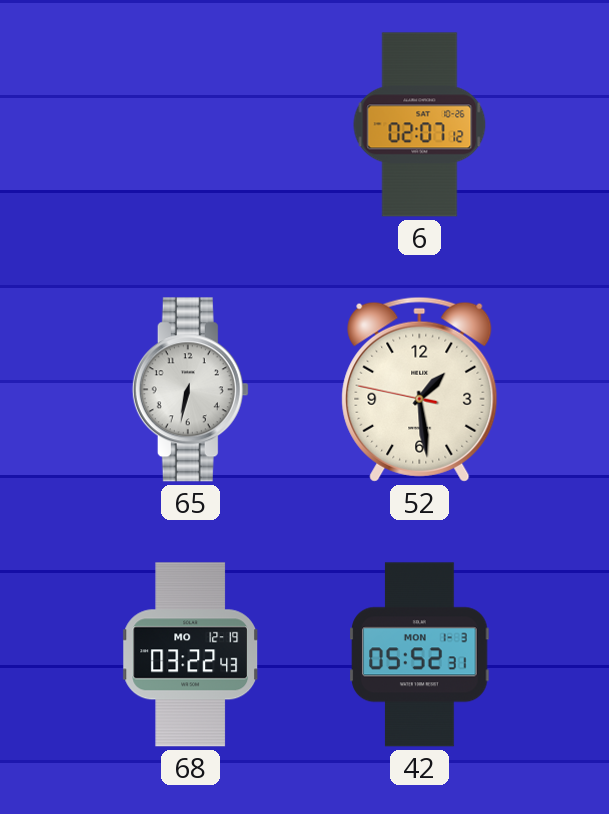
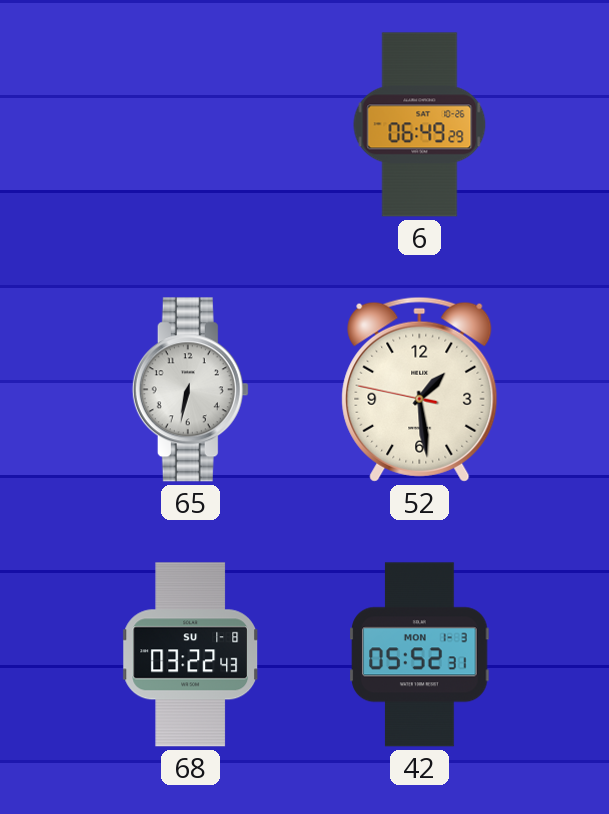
6: 02:07 -> 06:49 (420, 125)
68 date: MO 12-19 -> SU 1-8 (190, 655)
